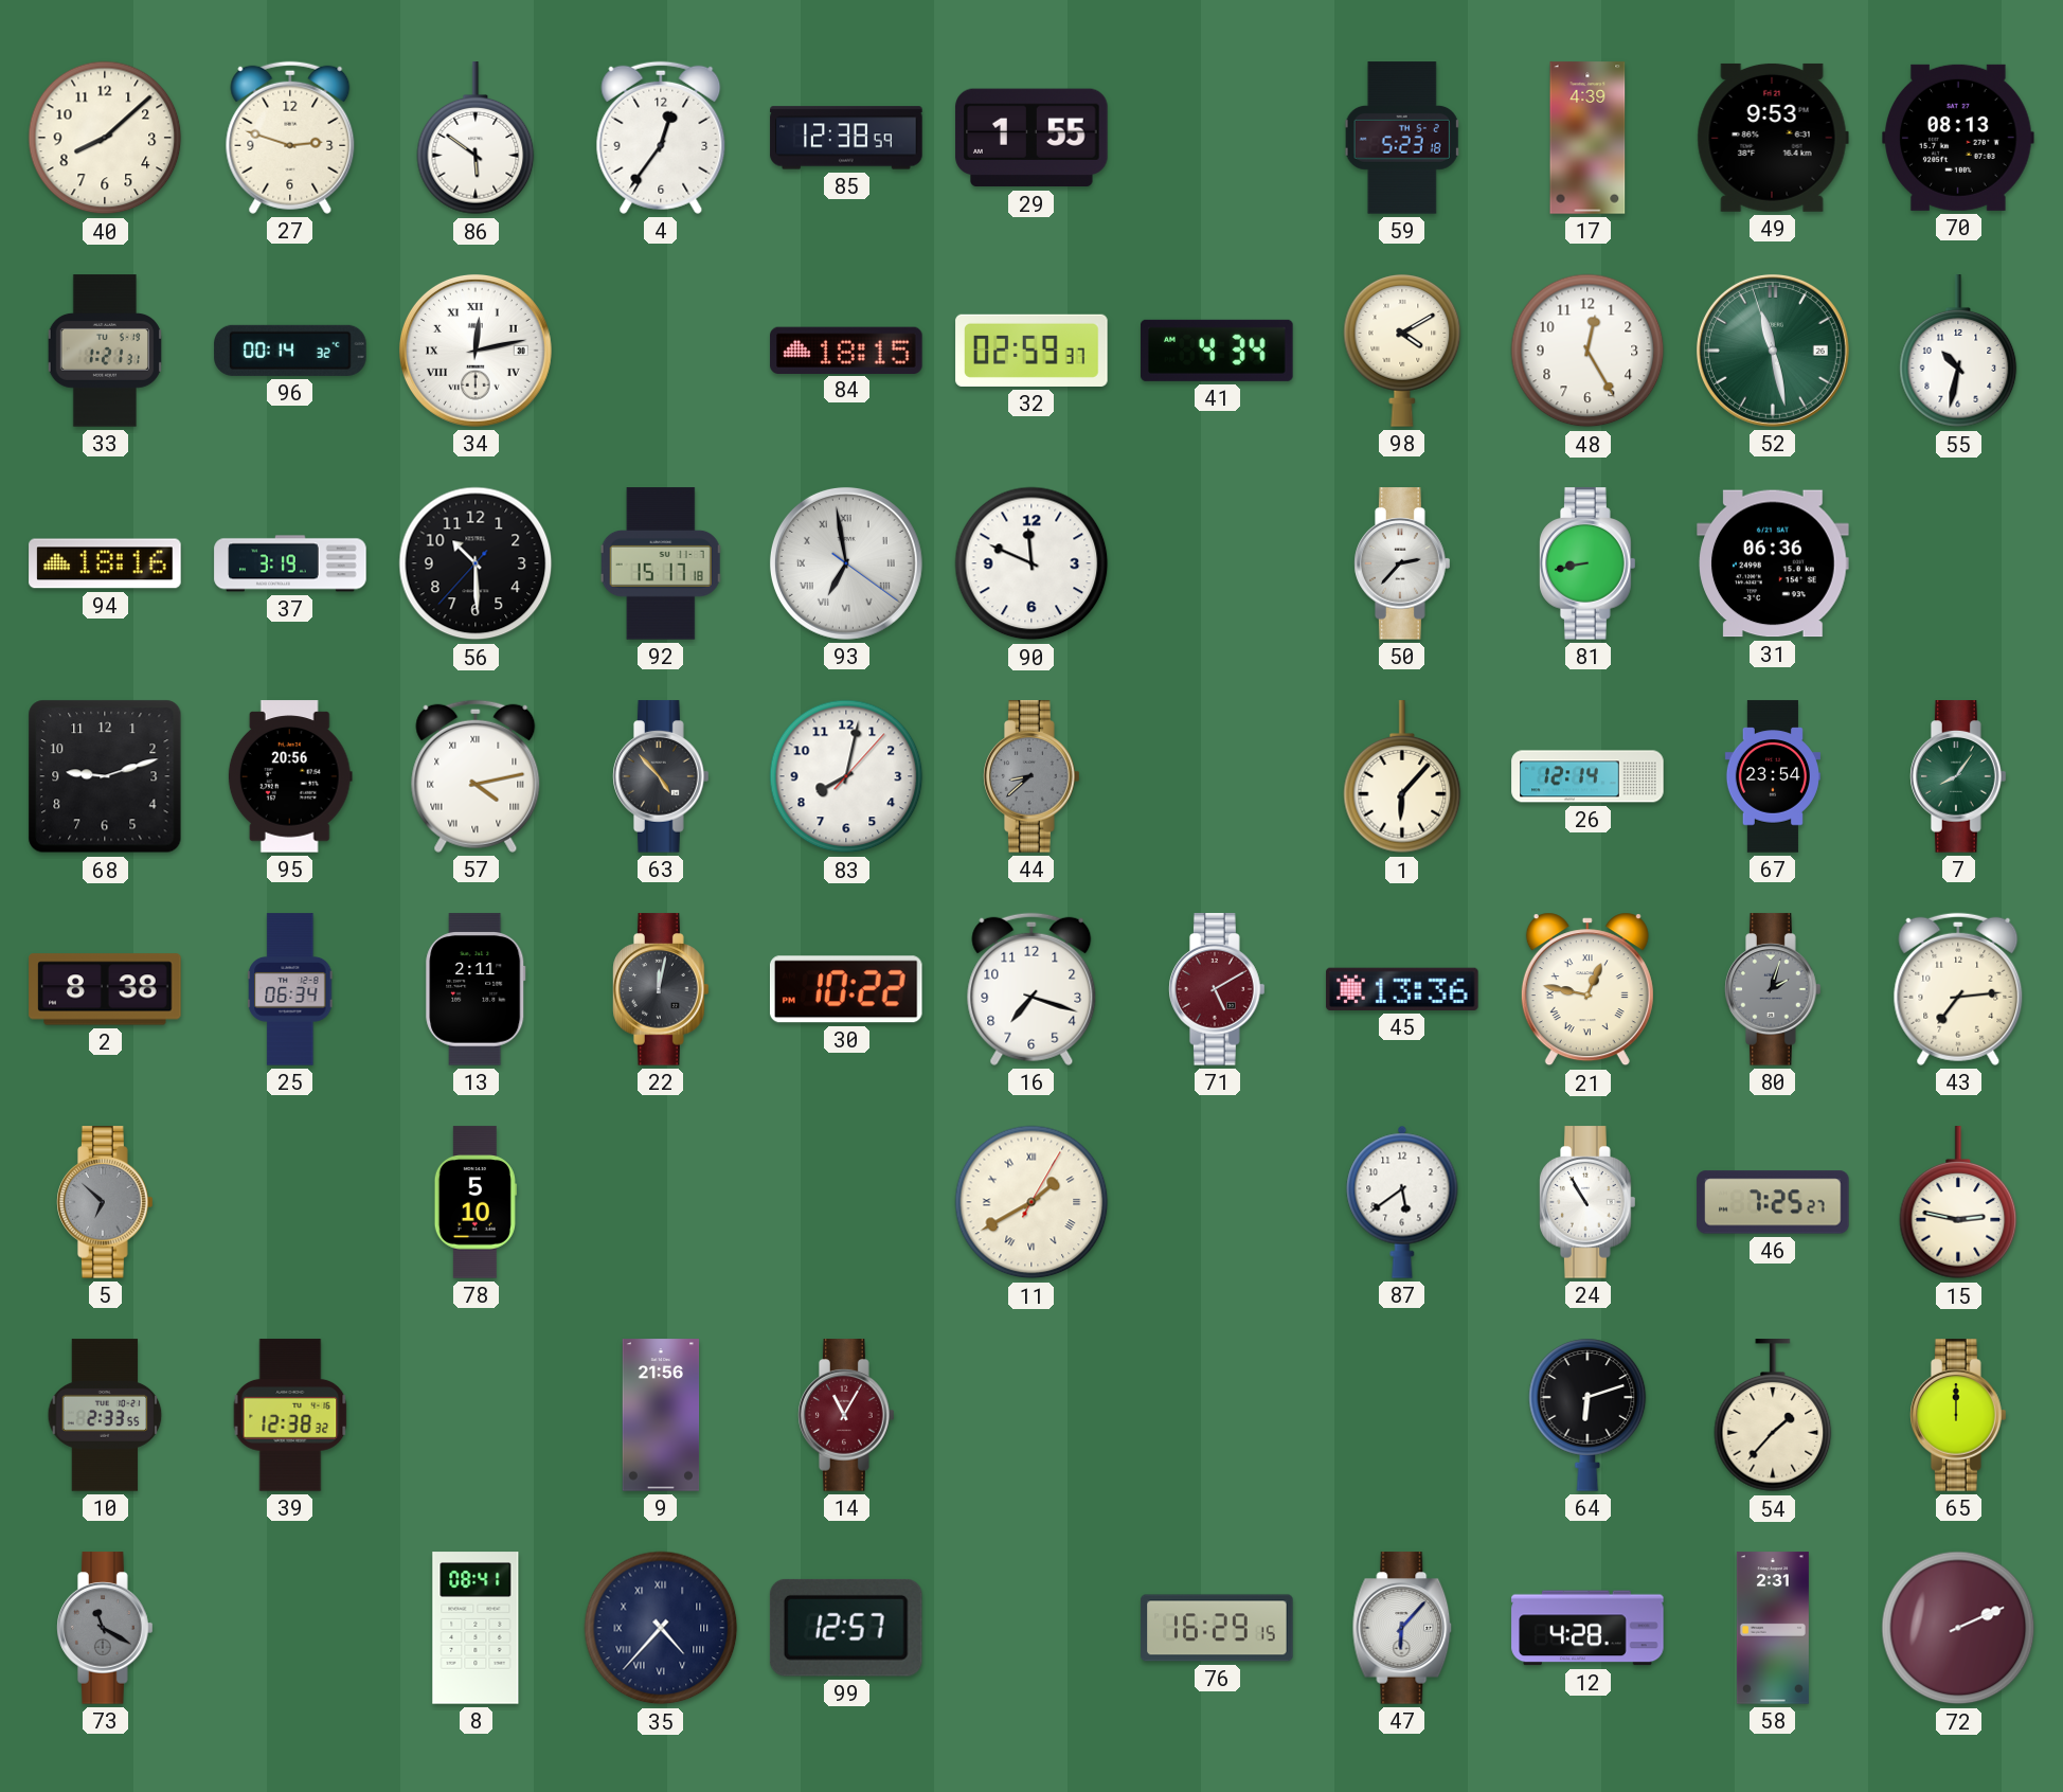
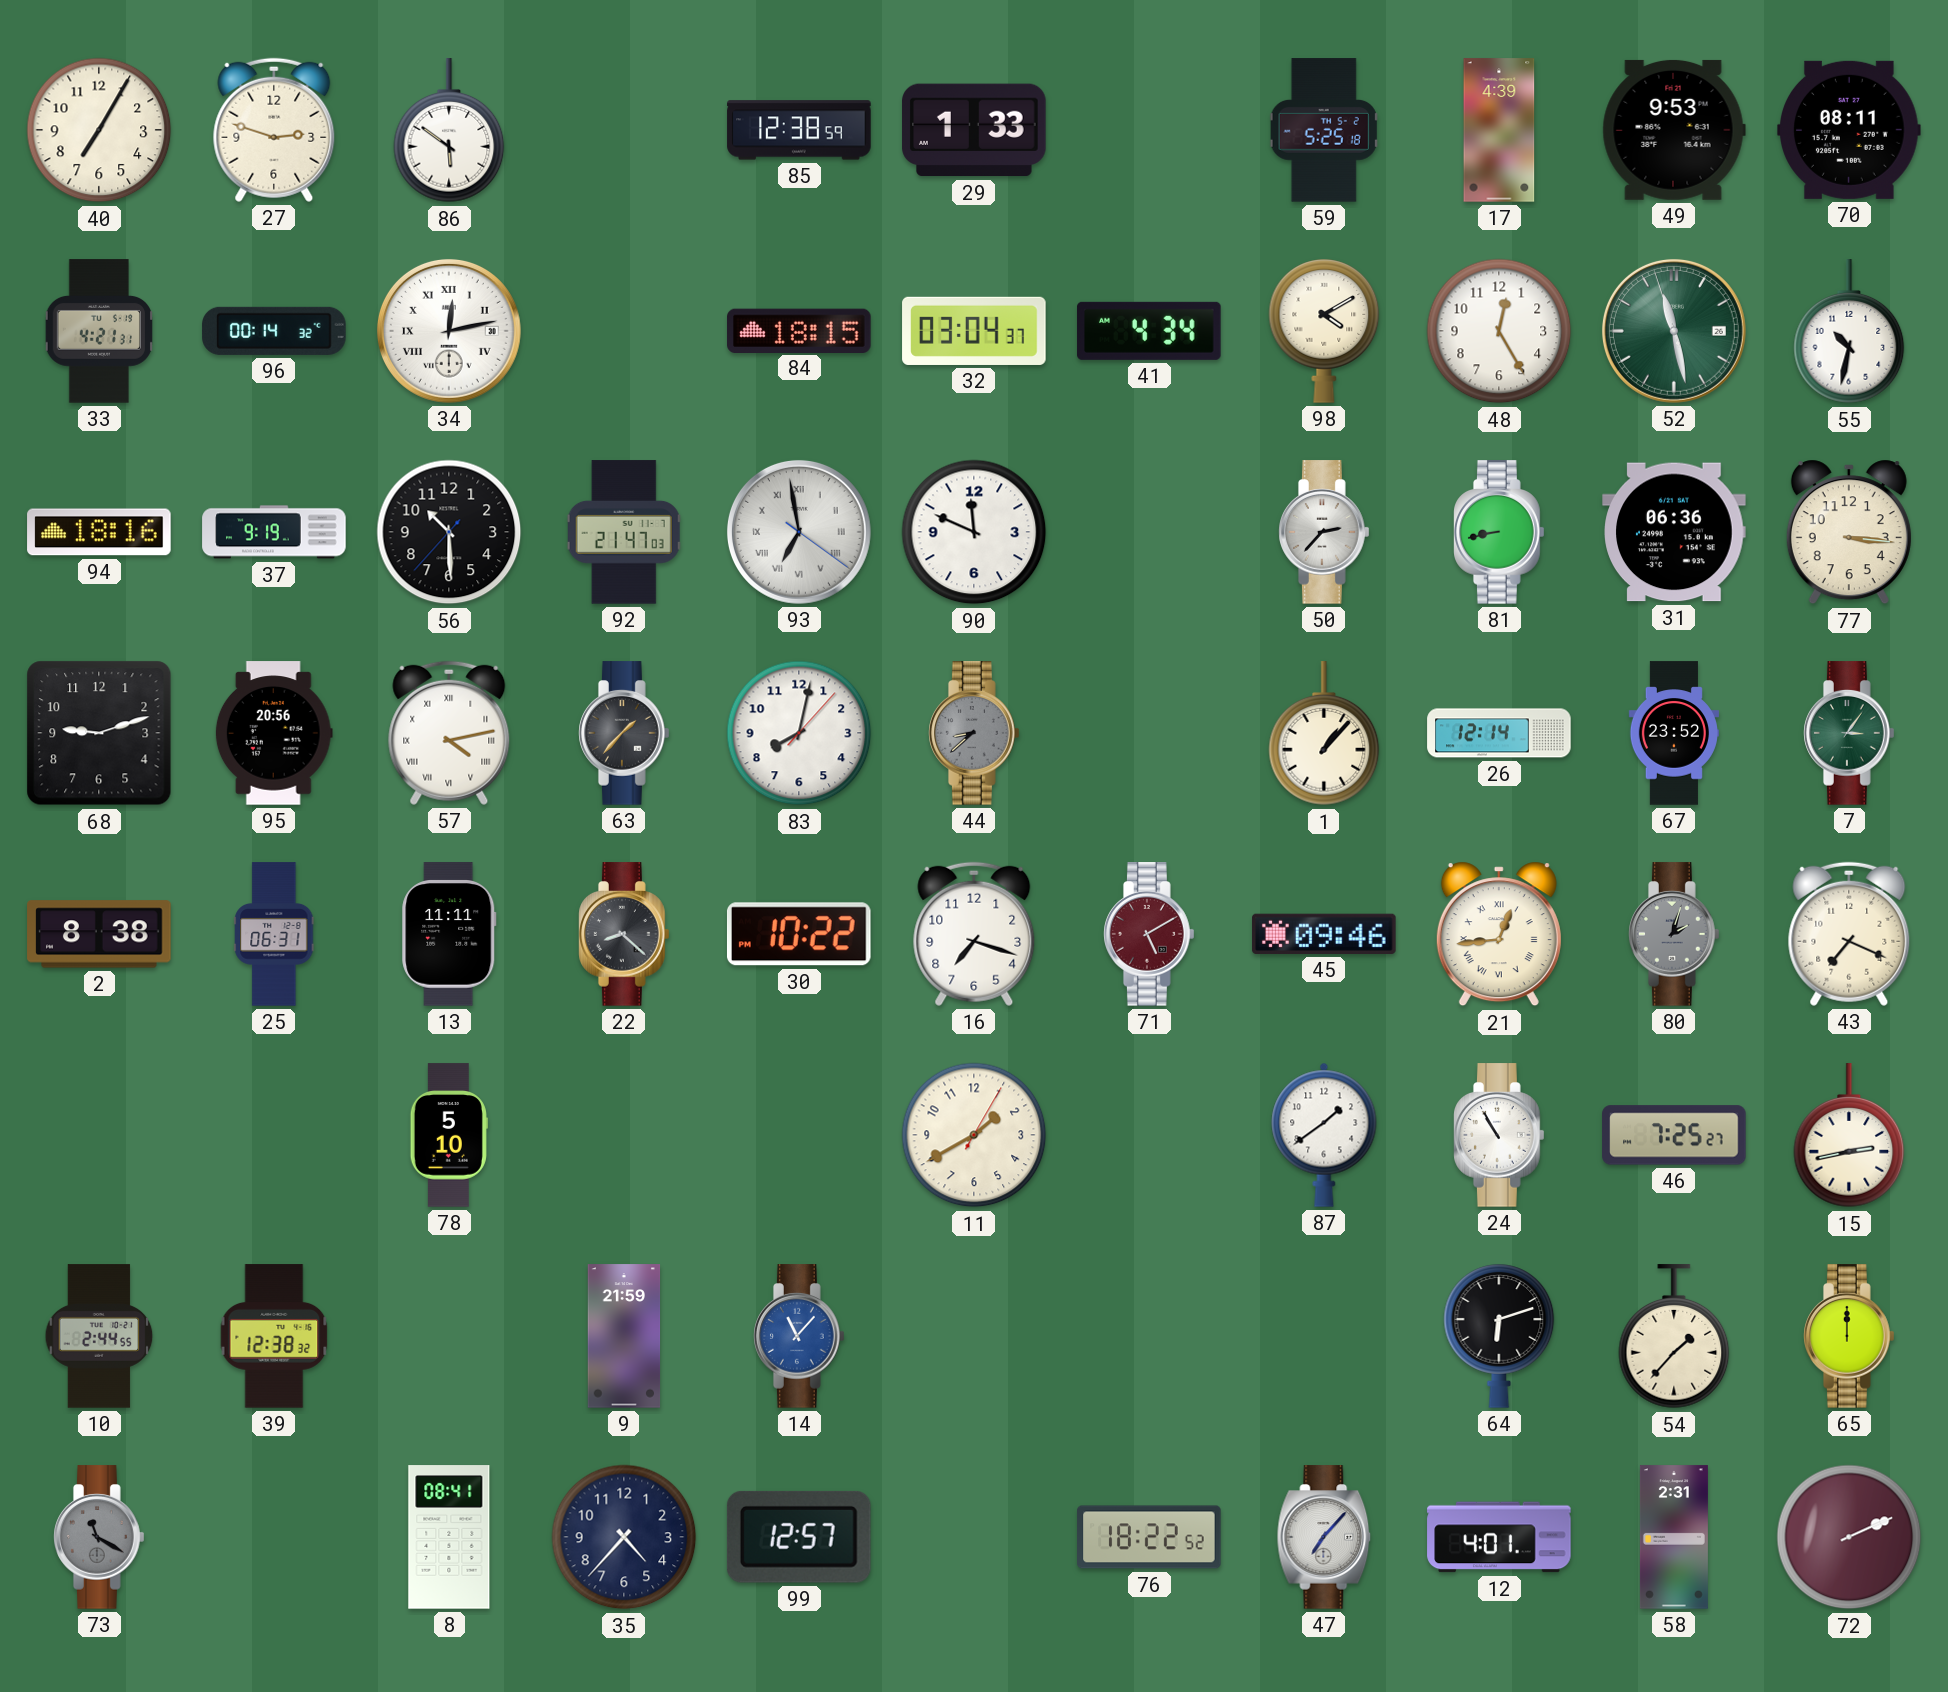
40: 8:08 -> 7:05 (99, 130)
4: 12:36 -> none (661, 138)
29: 1:55 -> 1:33 (974, 130)
59: 5:23 -> 5:25 (1324, 130)
70: 08:13 -> 08:11 (1849, 130)
33: 1:21 -> 4:21 (98, 331)
32: 02:59 -> 03:04 (974, 331)
37: 3:19 -> 9:19 (274, 532)
92: 15:17 -> 21:47 (624, 532)
77: none -> 3:16 (1849, 532)
63: 4:53 -> 1:37 (624, 733)
1: 6:07 -> 1:07 (1324, 734)
67: 23:54 -> 23:52 (1674, 733)
7: 8:06 -> 3:06 (1849, 733)
25: 06:34 -> 06:31 (274, 934)
13: 2:11 -> 11:11 (449, 934)
22: 12:02 -> 8:22 (624, 934)
45: 13:36 -> 09:46 (1324, 934)
21: 12:47 -> 12:44 (1499, 934)
43: 7:14 -> 7:19 (1849, 934)
5: 6:52 -> none (105, 1202)
11 numerals: Roman -> Arabic (974, 1135)
87: 5:39 -> 1:39 (1324, 1135)
15: 2:47 -> 2:43 (1849, 1136)
10: 2:33 -> 2:44 (99, 1336)
9: 21:56 -> 21:59 (624, 1336)
14: 11:05 -> 11:07 (799, 1336)
14 dial: burgundy -> blue (799, 1336)
35 numerals: Roman -> Arabic (624, 1537)
76: 16:29 -> 18:22 (1149, 1537)
47: 6:07 -> 7:07 (1324, 1537)
12: 4:28 -> 4:01 (1499, 1537)
